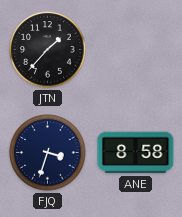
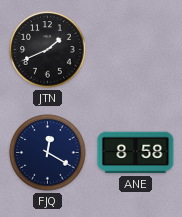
JTN: 1:37 -> 1:41 (48, 50)
FJQ: 3:33 -> 12:20 (48, 153)
